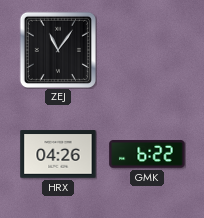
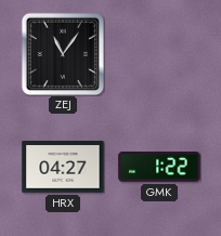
HRX: 04:26 -> 04:27 (63, 167)
GMK: 6:22 -> 1:22 (159, 167)
